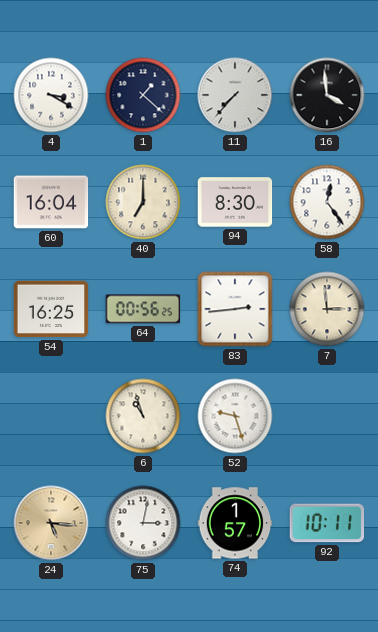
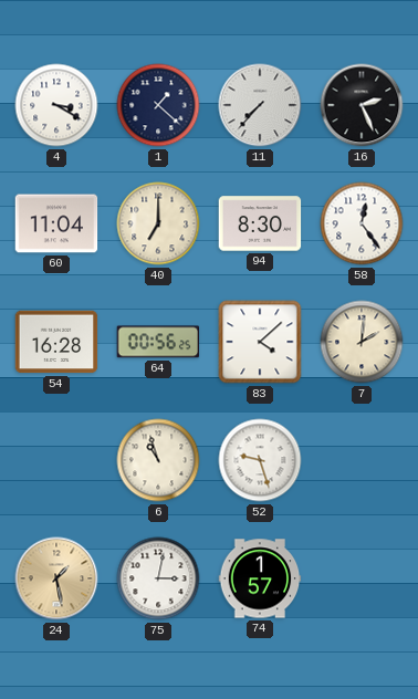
16: 3:59 -> 2:26 (362, 105)
60: 16:04 -> 11:04 (56, 223)
54: 16:25 -> 16:28 (56, 342)
83: 2:44 -> 4:08 (260, 342)
7: 2:59 -> 2:01 (362, 342)
24: 5:16 -> 1:28 (56, 578)
92: 10:11 -> none (327, 523)
